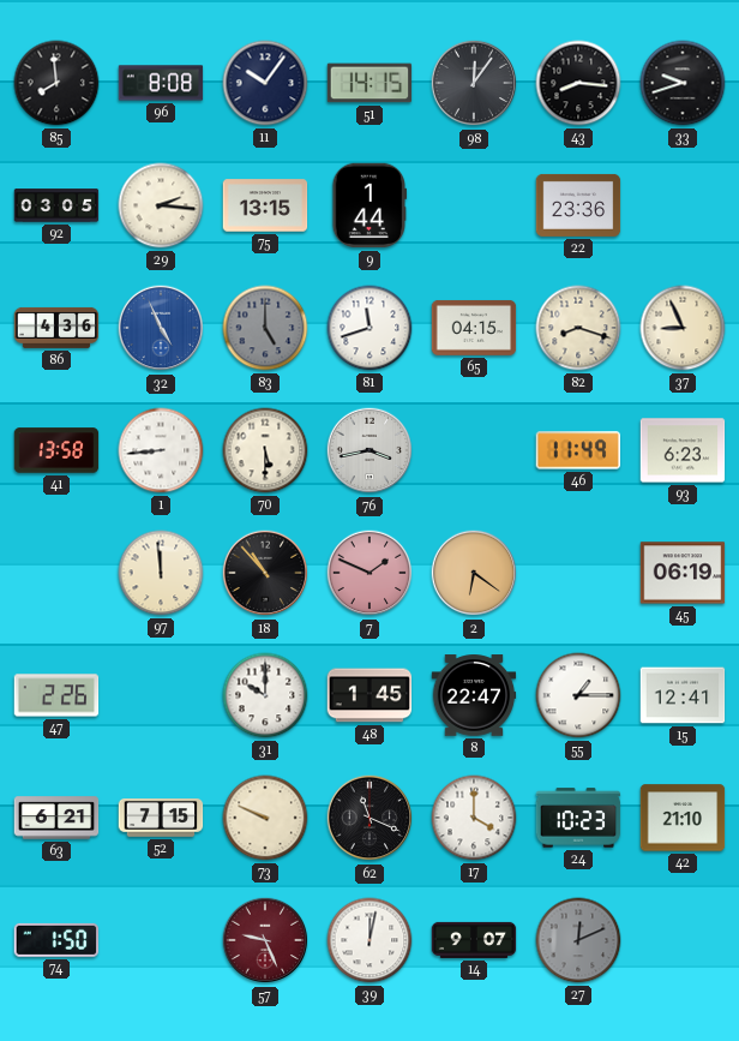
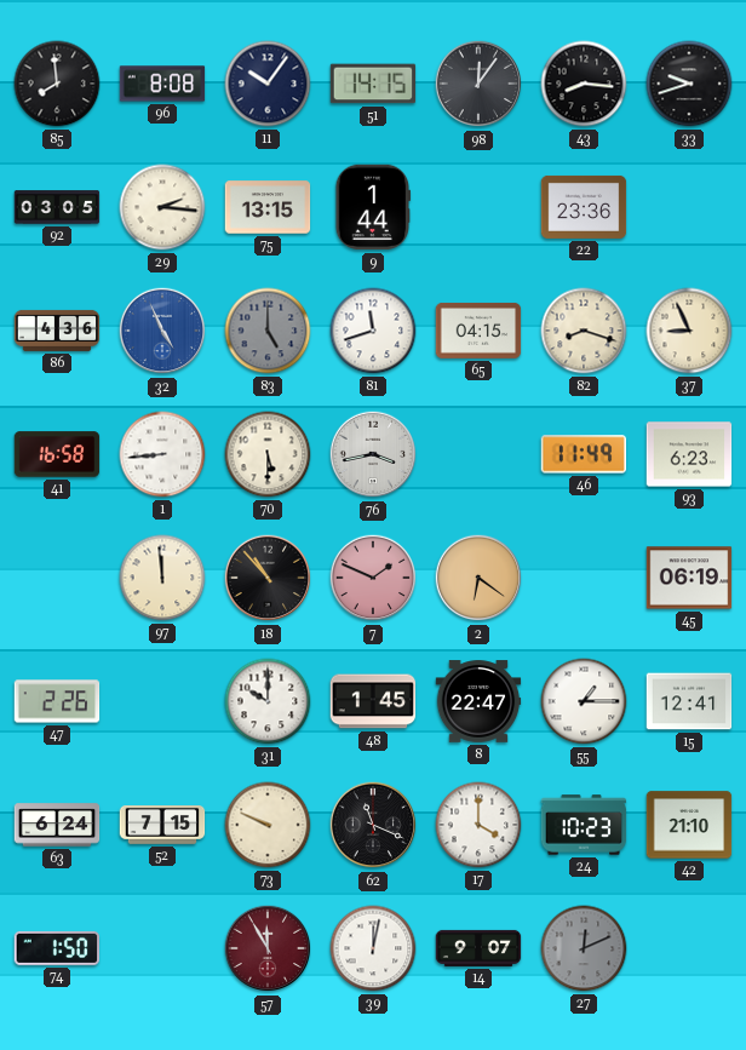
41: 13:58 -> 16:58 (57, 454)
63: 6:21 -> 6:24 (57, 825)
57: 9:26 -> 11:55 (268, 948)
